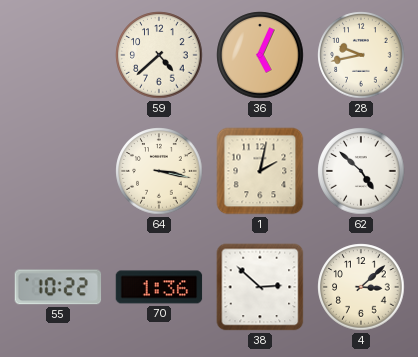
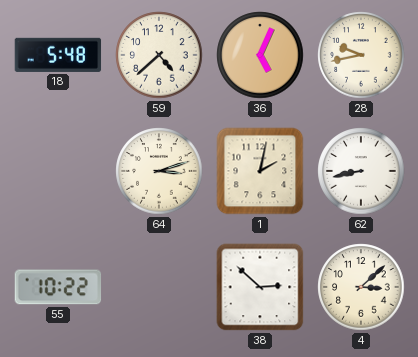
18: none -> 5:48 (58, 55)
64: 3:17 -> 3:12 (159, 171)
62: 4:52 -> 8:43 (361, 171)
70: 1:36 -> none (159, 287)
